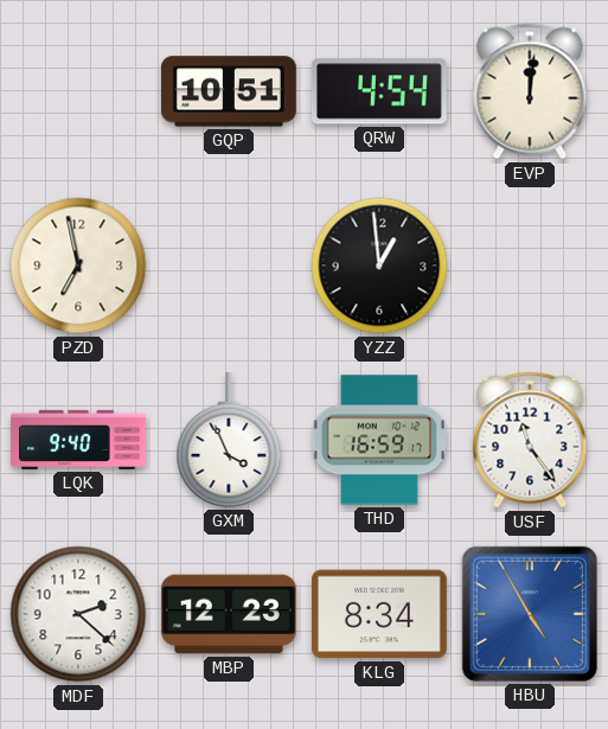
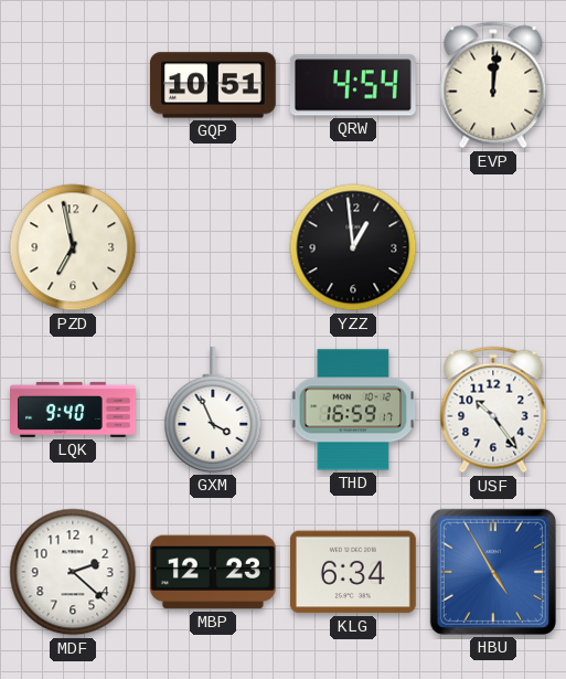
USF: 11:24 -> 10:24 (493, 410)
KLG: 8:34 -> 6:34 (353, 572)
